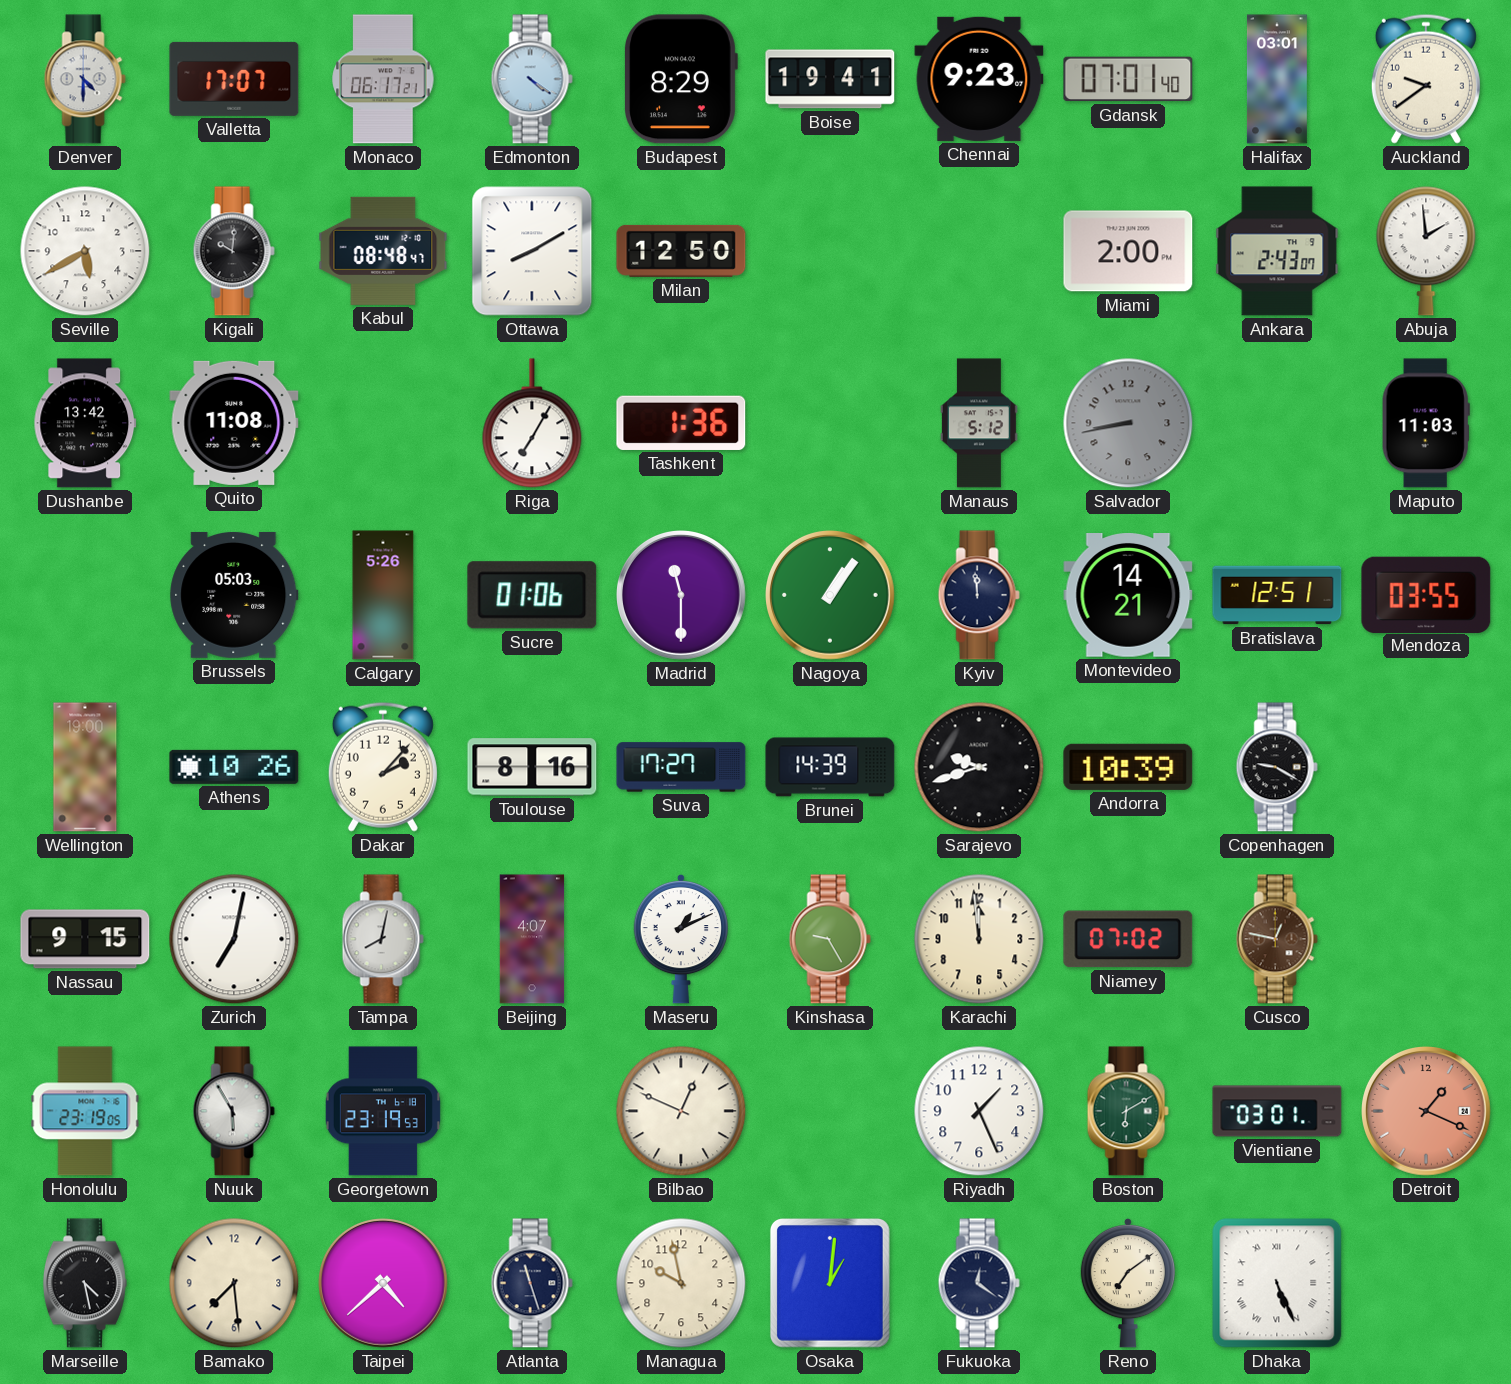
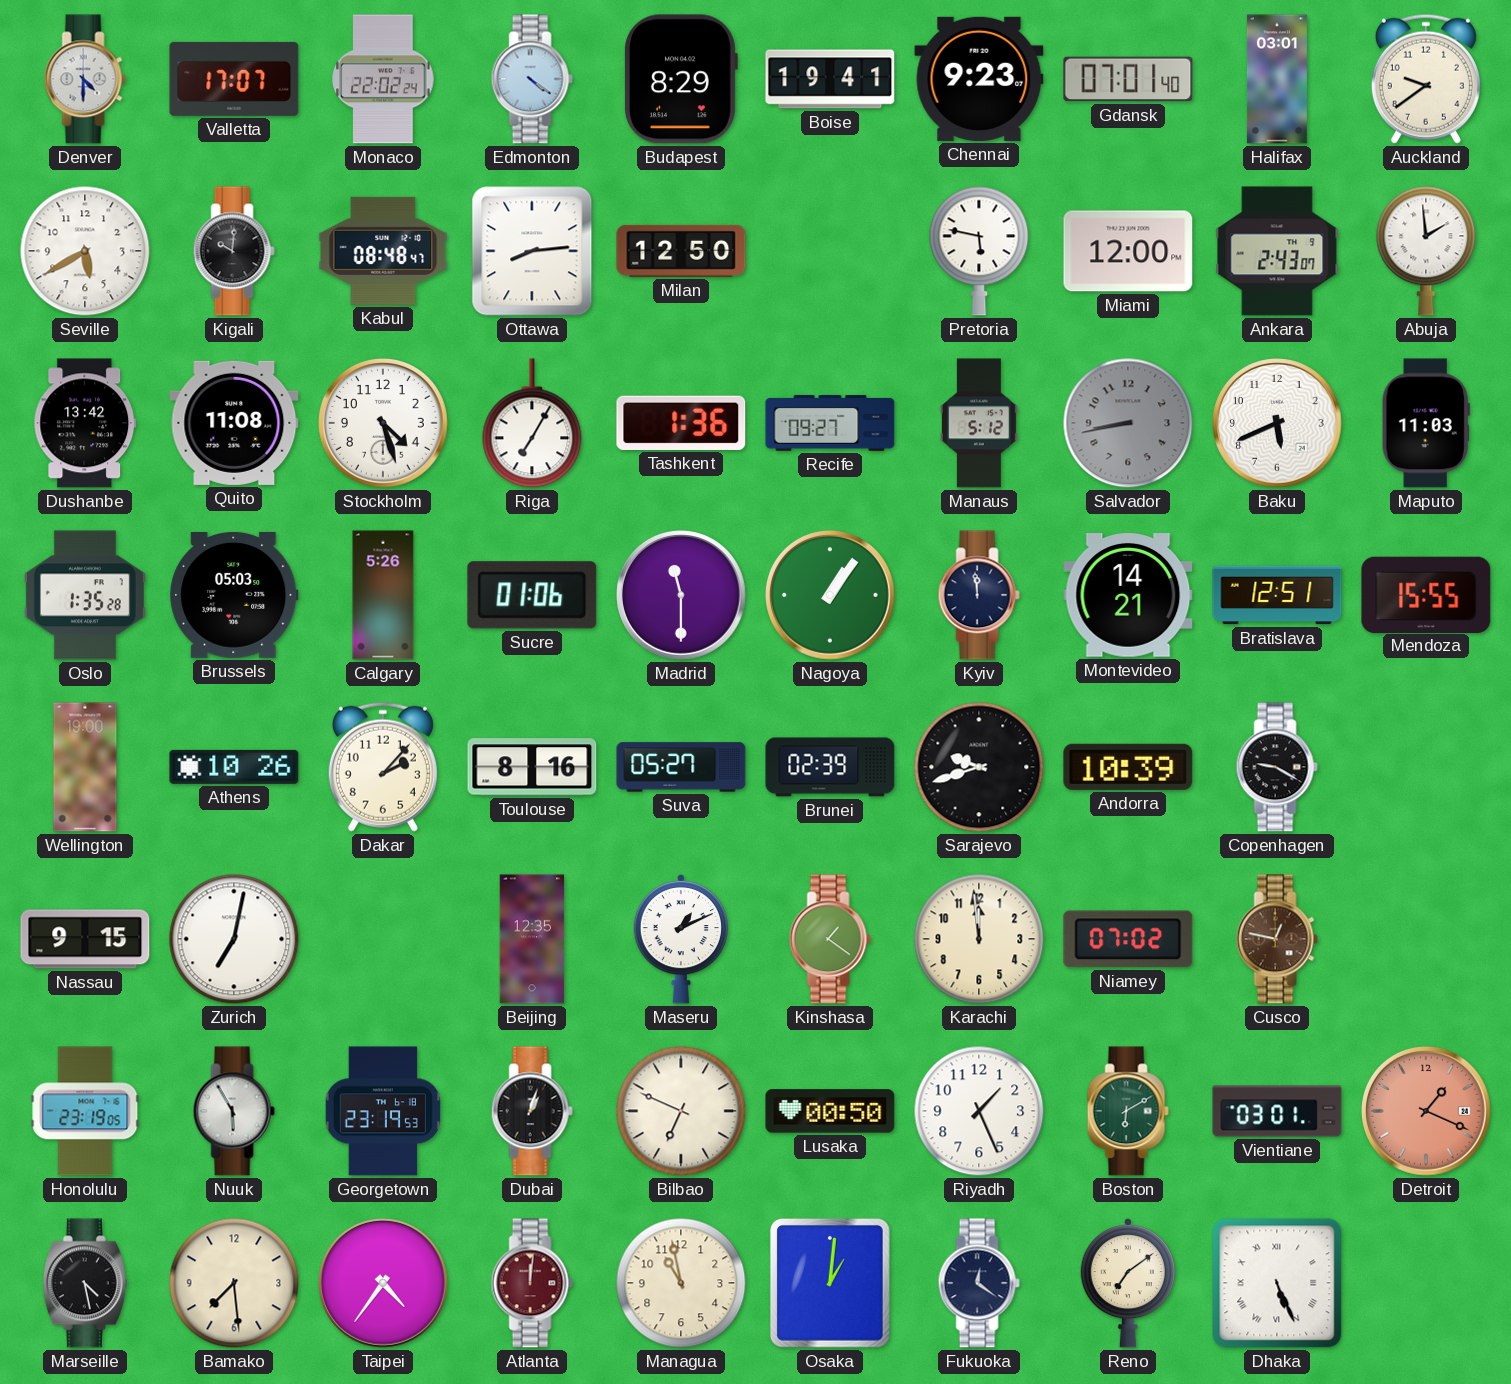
Monaco: 06:17 -> 22:02 (383, 79)
Ottawa: 8:10 -> 8:14 (532, 251)
Pretoria: none -> 5:47 (979, 251)
Miami: 2:00 -> 12:00 (1128, 251)
Stockholm: none -> 4:27 (384, 424)
Recife: none -> 09:27 (830, 423)
Baku: none -> 5:41 (1278, 424)
Oslo: none -> 1:35 (85, 595)
Mendoza: 03:55 -> 15:55 (1426, 594)
Suva: 17:27 -> 05:27 (681, 767)
Brunei: 14:39 -> 02:39 (830, 767)
Tampa: 8:02 -> none (383, 939)
Beijing: 4:07 -> 12:35 (532, 939)
Kinshasa: 9:25 -> 1:21 (830, 939)
Dubai: none -> 1:03 (532, 1111)
Bilbao: 12:49 -> 6:49 (681, 1111)
Lusaka: none -> 00:50 (830, 1111)
Taipei: 4:38 -> 4:36 (384, 1284)
Atlanta: 11:27 -> 12:01 (532, 1283)
Atlanta dial: navy -> burgundy (532, 1283)
Managua: 9:58 -> 10:58 (681, 1283)
